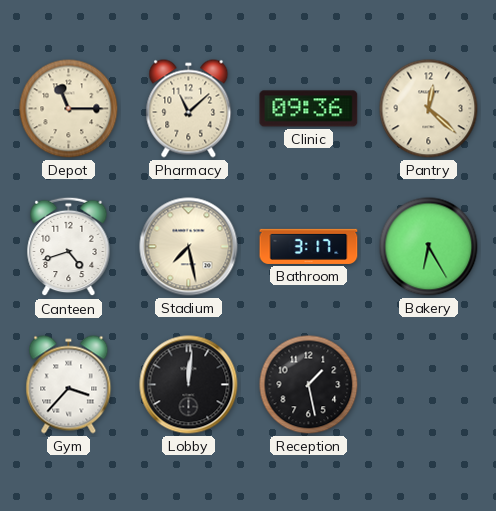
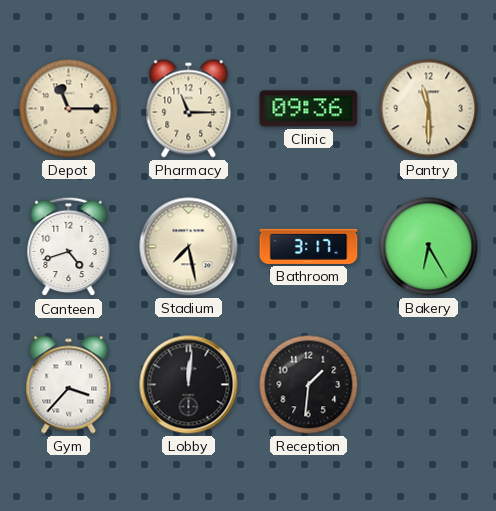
Pharmacy: 11:08 -> 11:15 (189, 109)
Pantry: 12:22 -> 11:30 (429, 109)
Reception: 1:28 -> 1:31 (309, 385)
